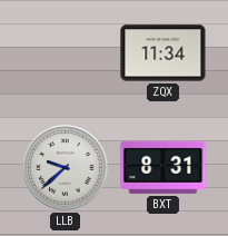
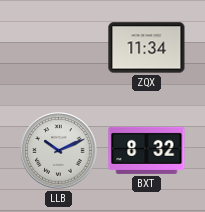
LLB: 9:38 -> 10:11 (59, 151)
BXT: 8:31 -> 8:32 (147, 150)
